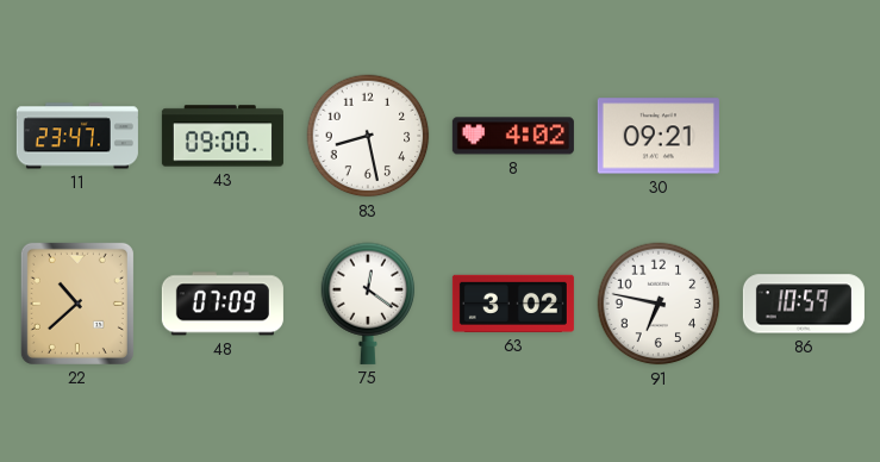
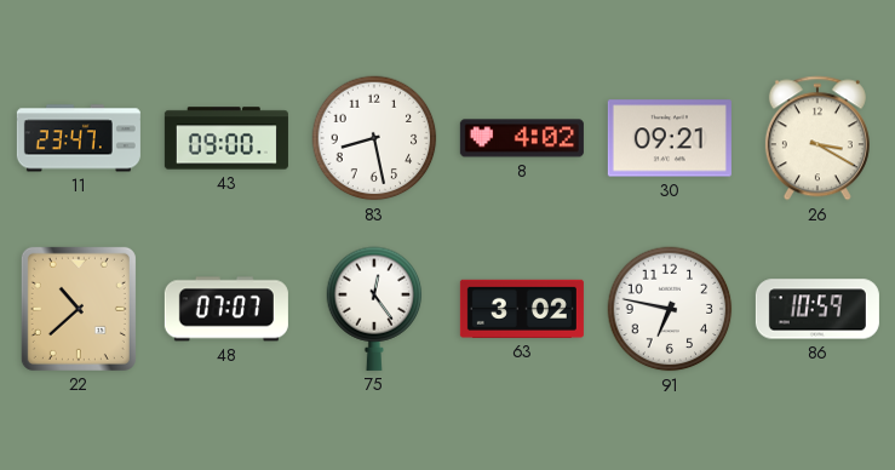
26: none -> 3:20 (817, 138)
48: 07:09 -> 07:07 (226, 309)
75: 12:21 -> 12:24 (374, 309)
